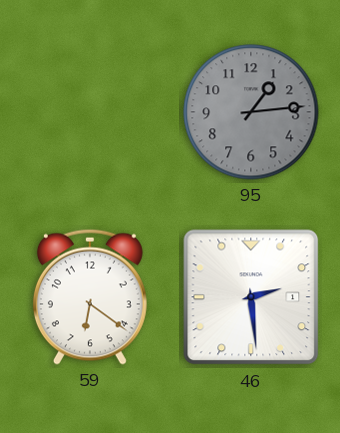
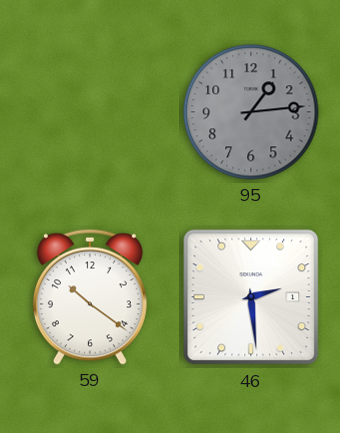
59: 6:21 -> 10:21 (90, 297)
